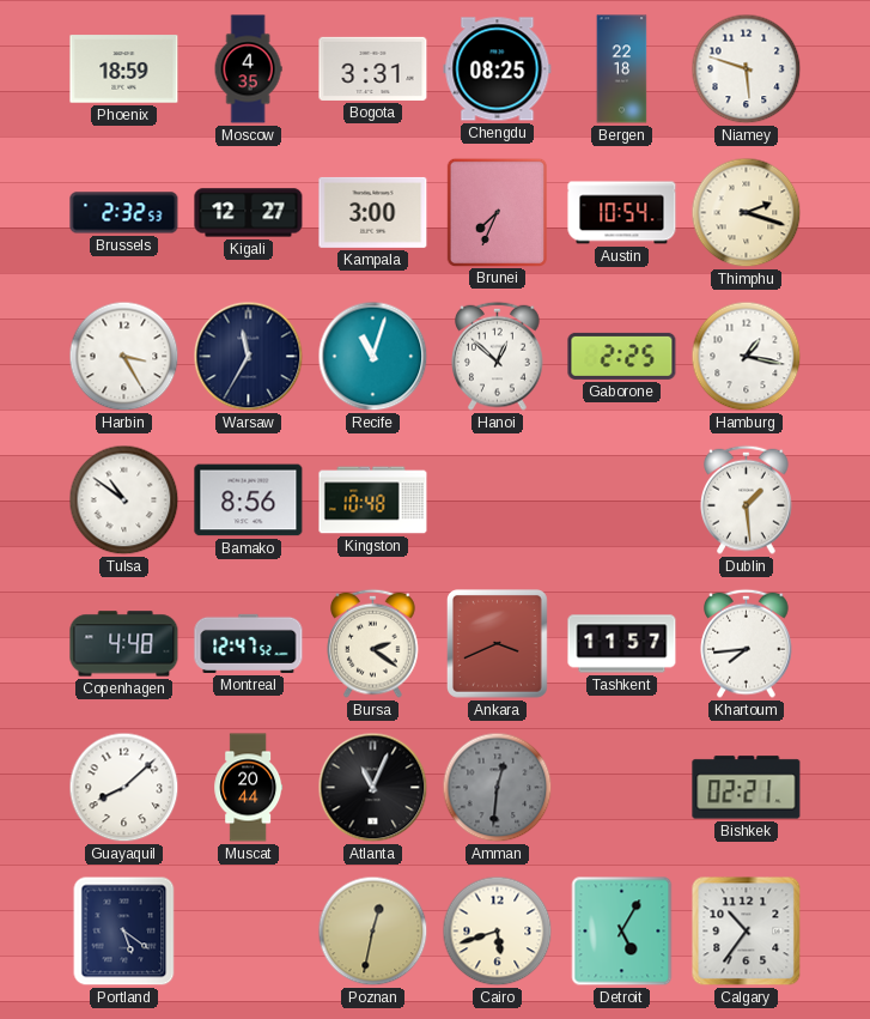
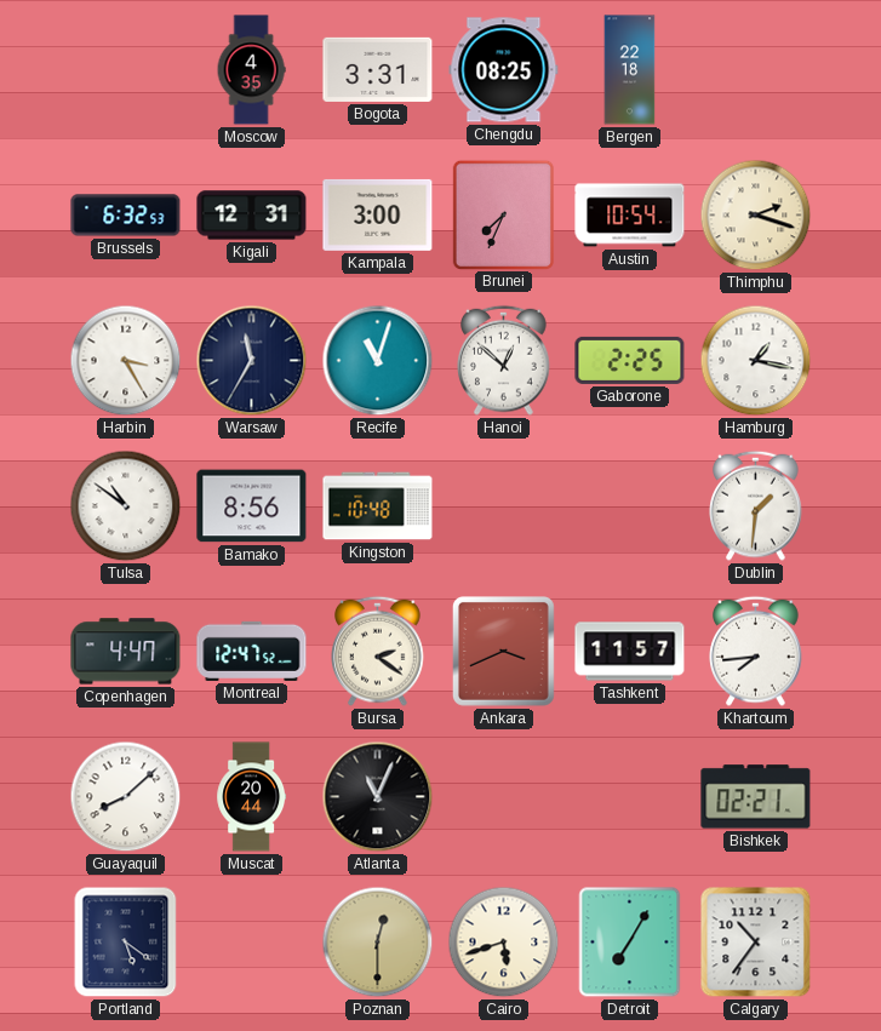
Phoenix: 18:59 -> none (124, 69)
Niamey: 5:48 -> none (747, 69)
Brussels: 2:32 -> 6:32 (126, 216)
Kigali: 12:27 -> 12:31 (252, 216)
Dublin: 1:29 -> 1:31 (756, 505)
Copenhagen: 4:48 -> 4:47 (126, 652)
Amman: 12:31 -> none (498, 788)
Poznan: 12:32 -> 12:30 (378, 943)
Detroit: 5:05 -> 7:05 (630, 943)
